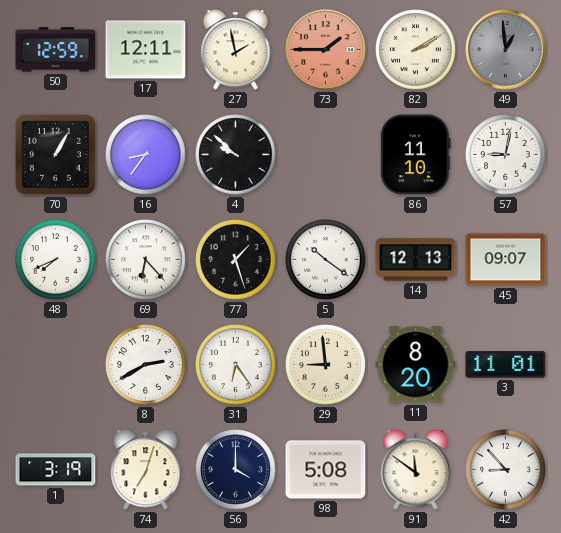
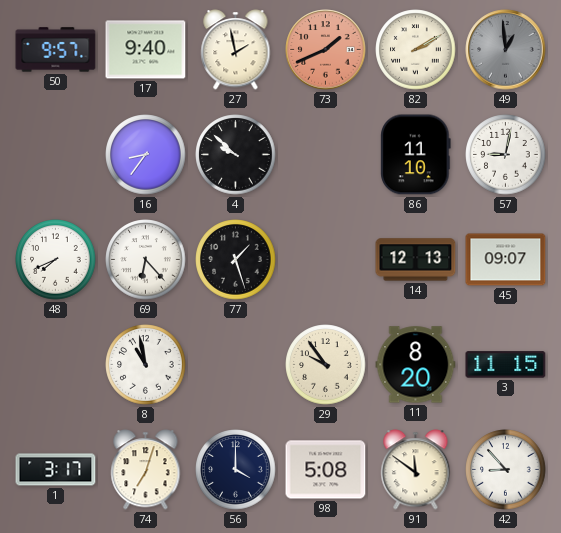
50: 12:59 -> 9:57 (56, 50)
17: 12:11 -> 9:40 (146, 50)
73: 1:45 -> 1:41 (326, 50)
70: 1:05 -> none (56, 155)
5: 10:21 -> none (326, 260)
8: 2:40 -> 10:58 (146, 365)
31: 6:24 -> none (236, 365)
29: 8:59 -> 9:54 (326, 365)
3: 11:01 -> 11:15 (506, 365)
1: 3:19 -> 3:17 (56, 470)
